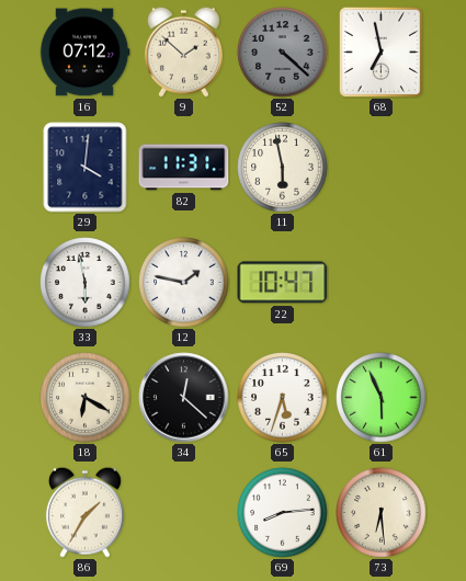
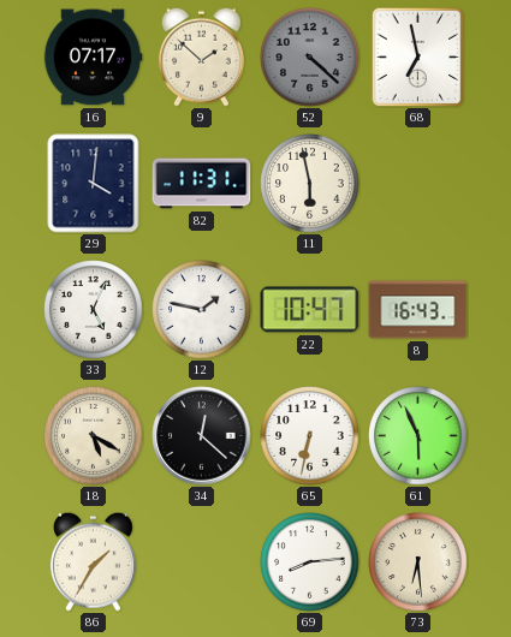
16: 07:12 -> 07:17 (93, 58)
33: 5:58 -> 5:04 (94, 310)
8: none -> 16:43 (418, 310)
18: 6:20 -> 5:20 (94, 436)
65: 5:33 -> 6:32 (310, 436)
